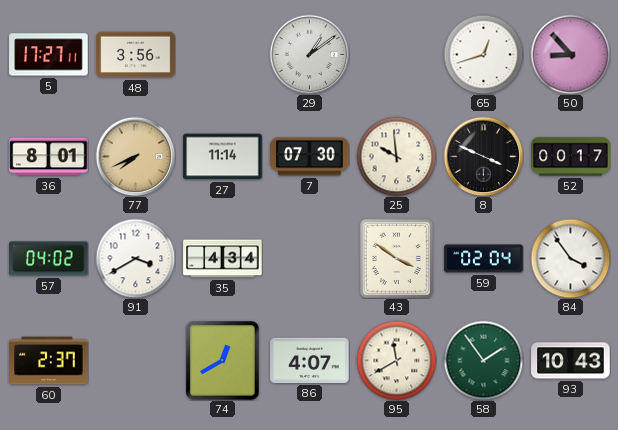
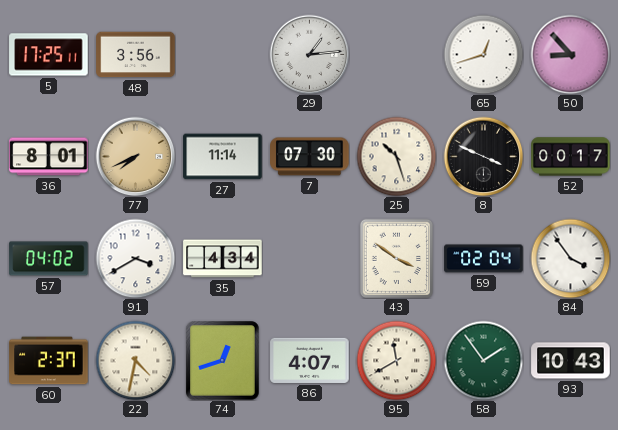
5: 17:27 -> 17:25 (49, 55)
29: 1:09 -> 1:14 (309, 54)
25: 9:59 -> 10:27 (396, 156)
22: none -> 4:32 (135, 360)
74: 12:40 -> 12:42 (223, 361)
